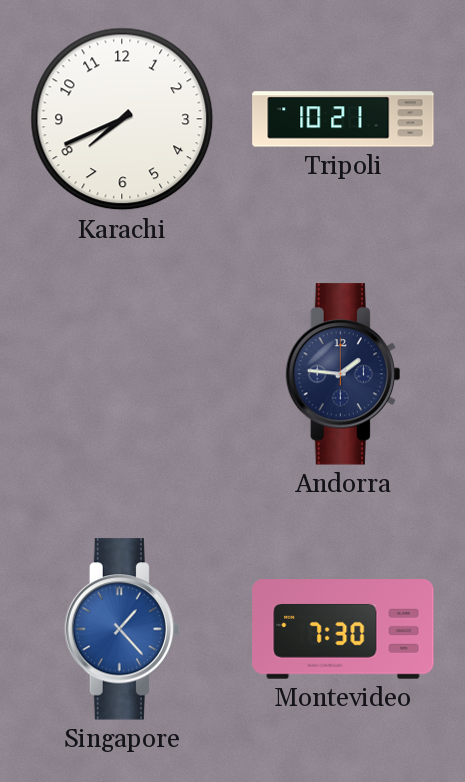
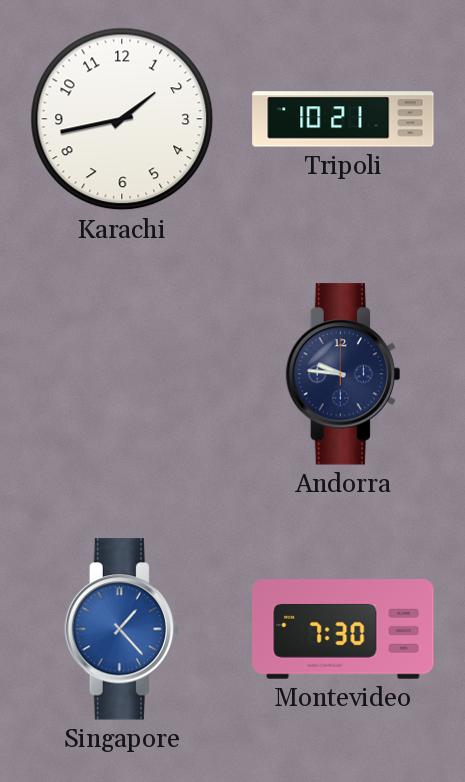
Karachi: 7:41 -> 1:43 (122, 119)
Andorra: 1:46 -> 9:46 (343, 374)
